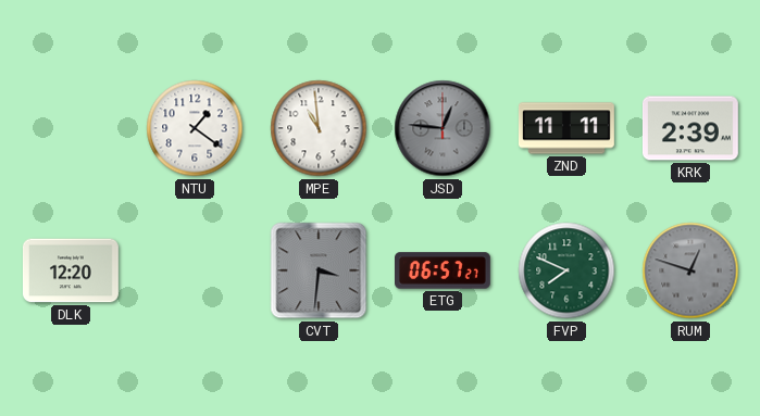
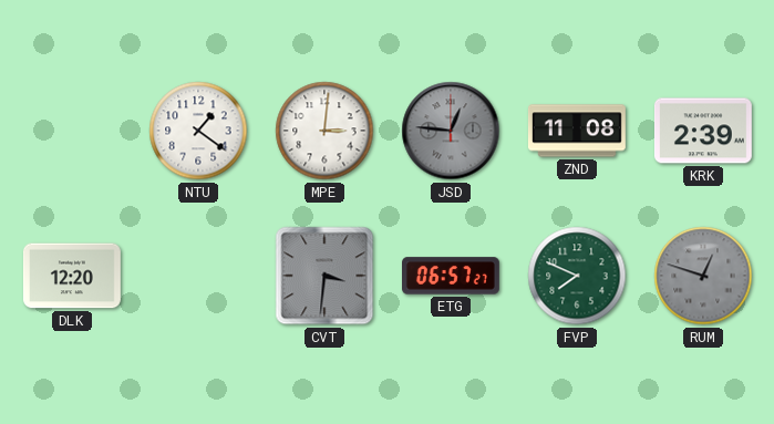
MPE: 10:59 -> 3:01 (324, 131)
ZND: 11:11 -> 11:08 (577, 131)
